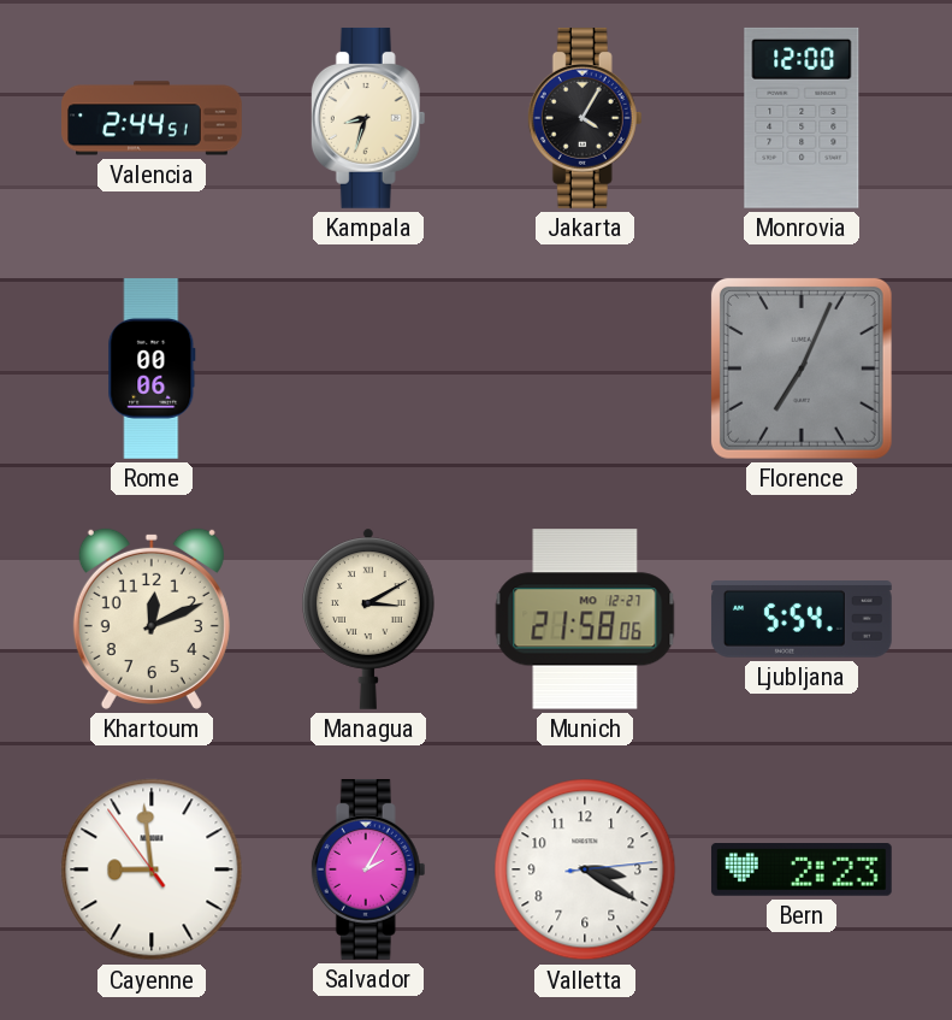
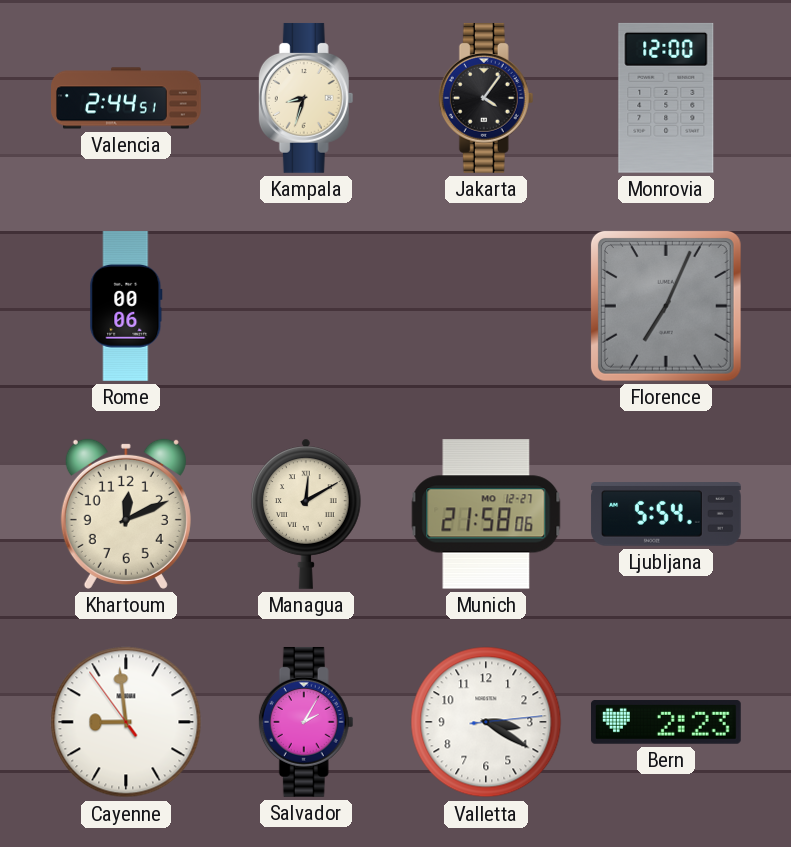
Jakarta: 4:05 -> 4:06 (486, 98)
Managua: 3:10 -> 12:10 (306, 514)
